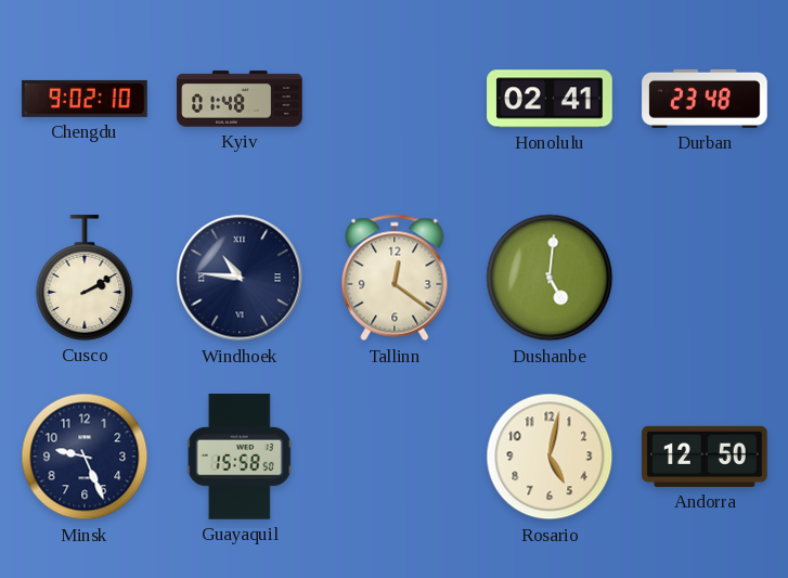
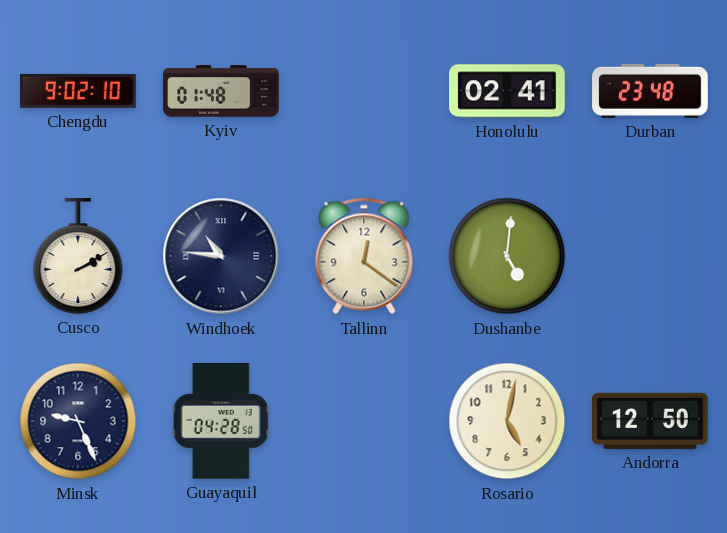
Guayaquil: 15:58 -> 04:28 (221, 421)
